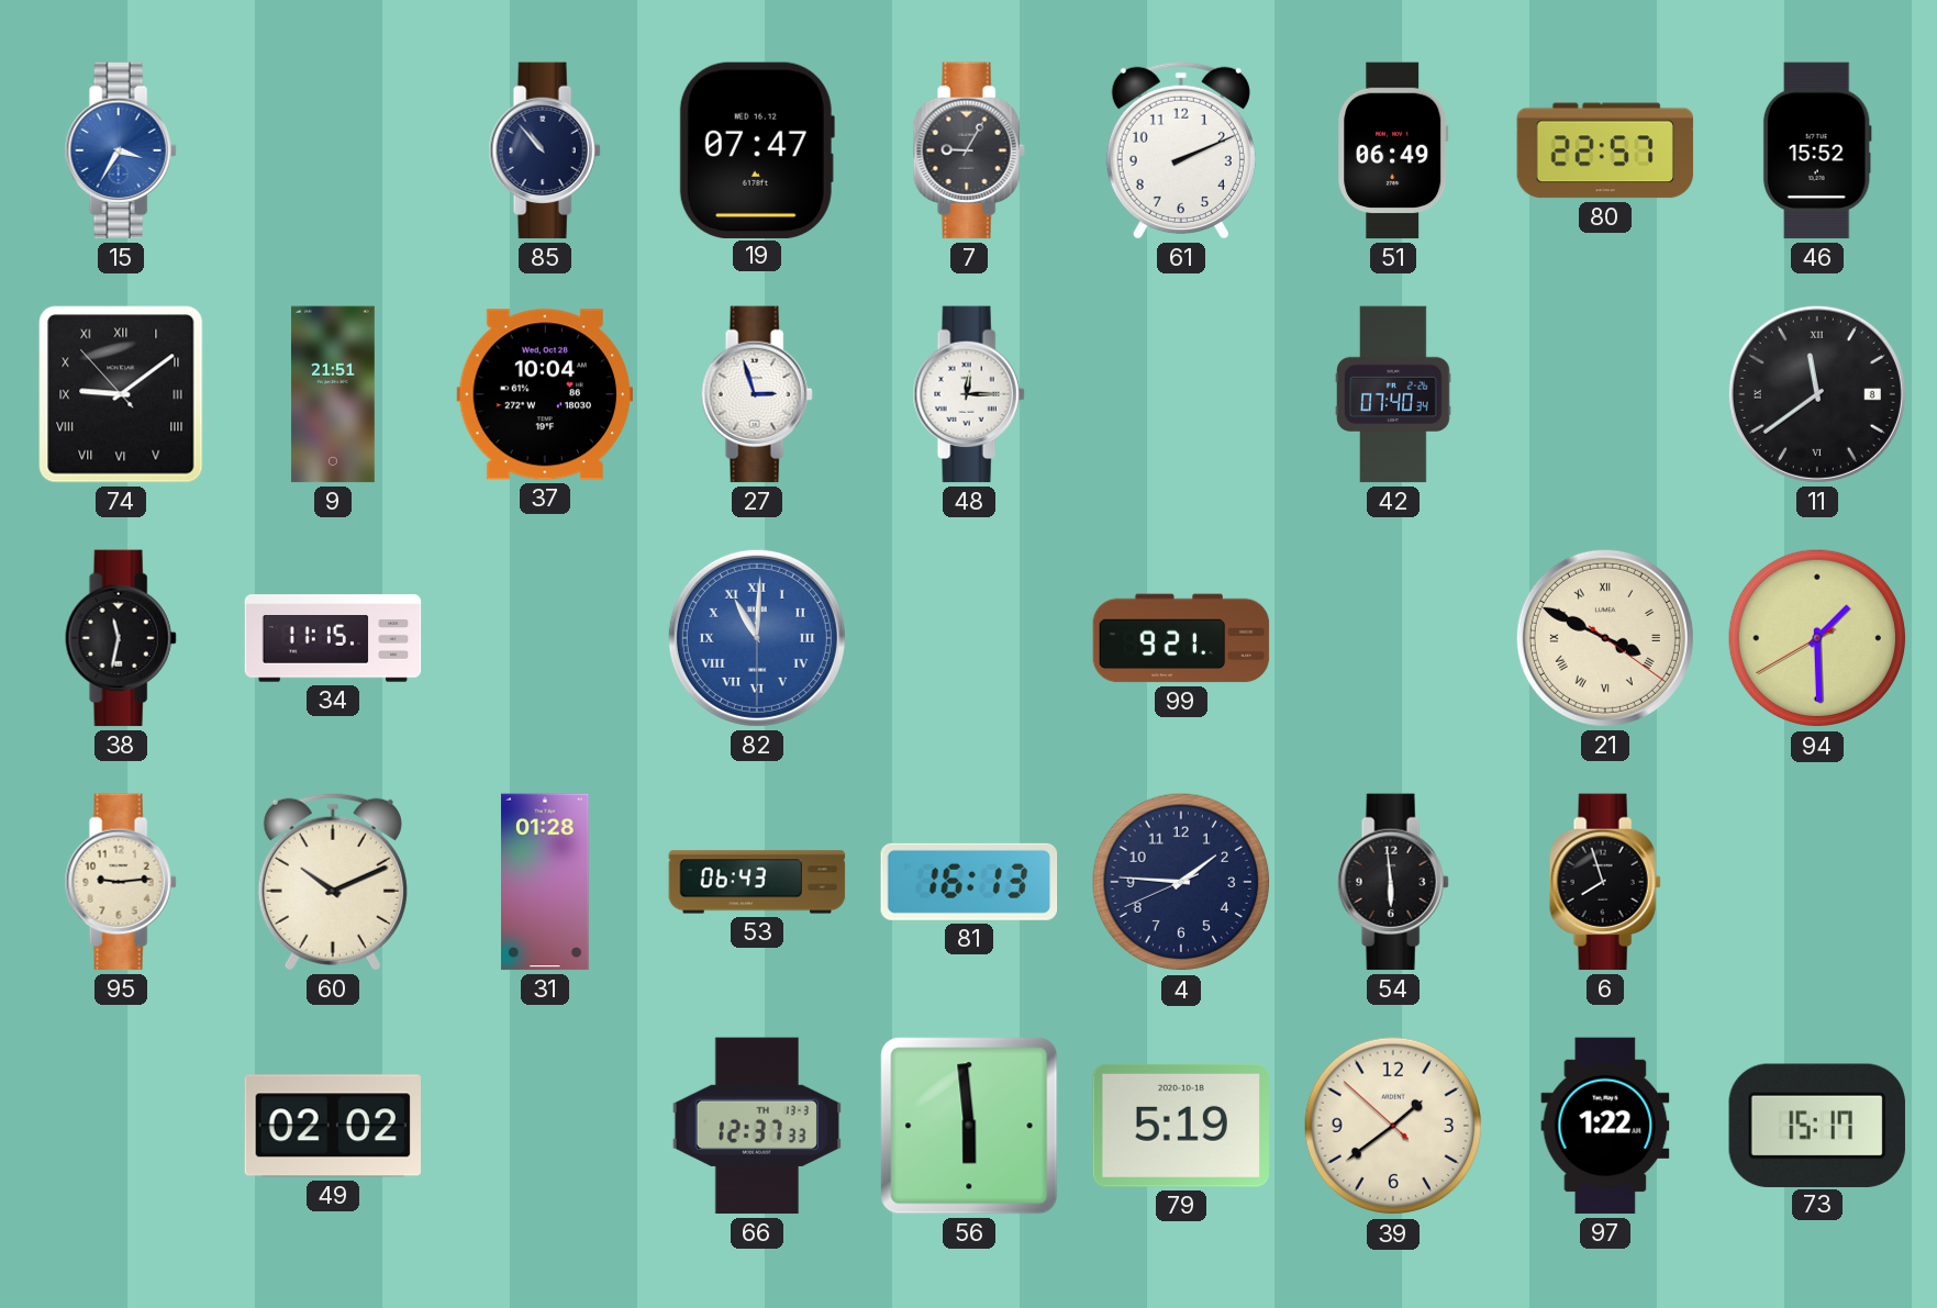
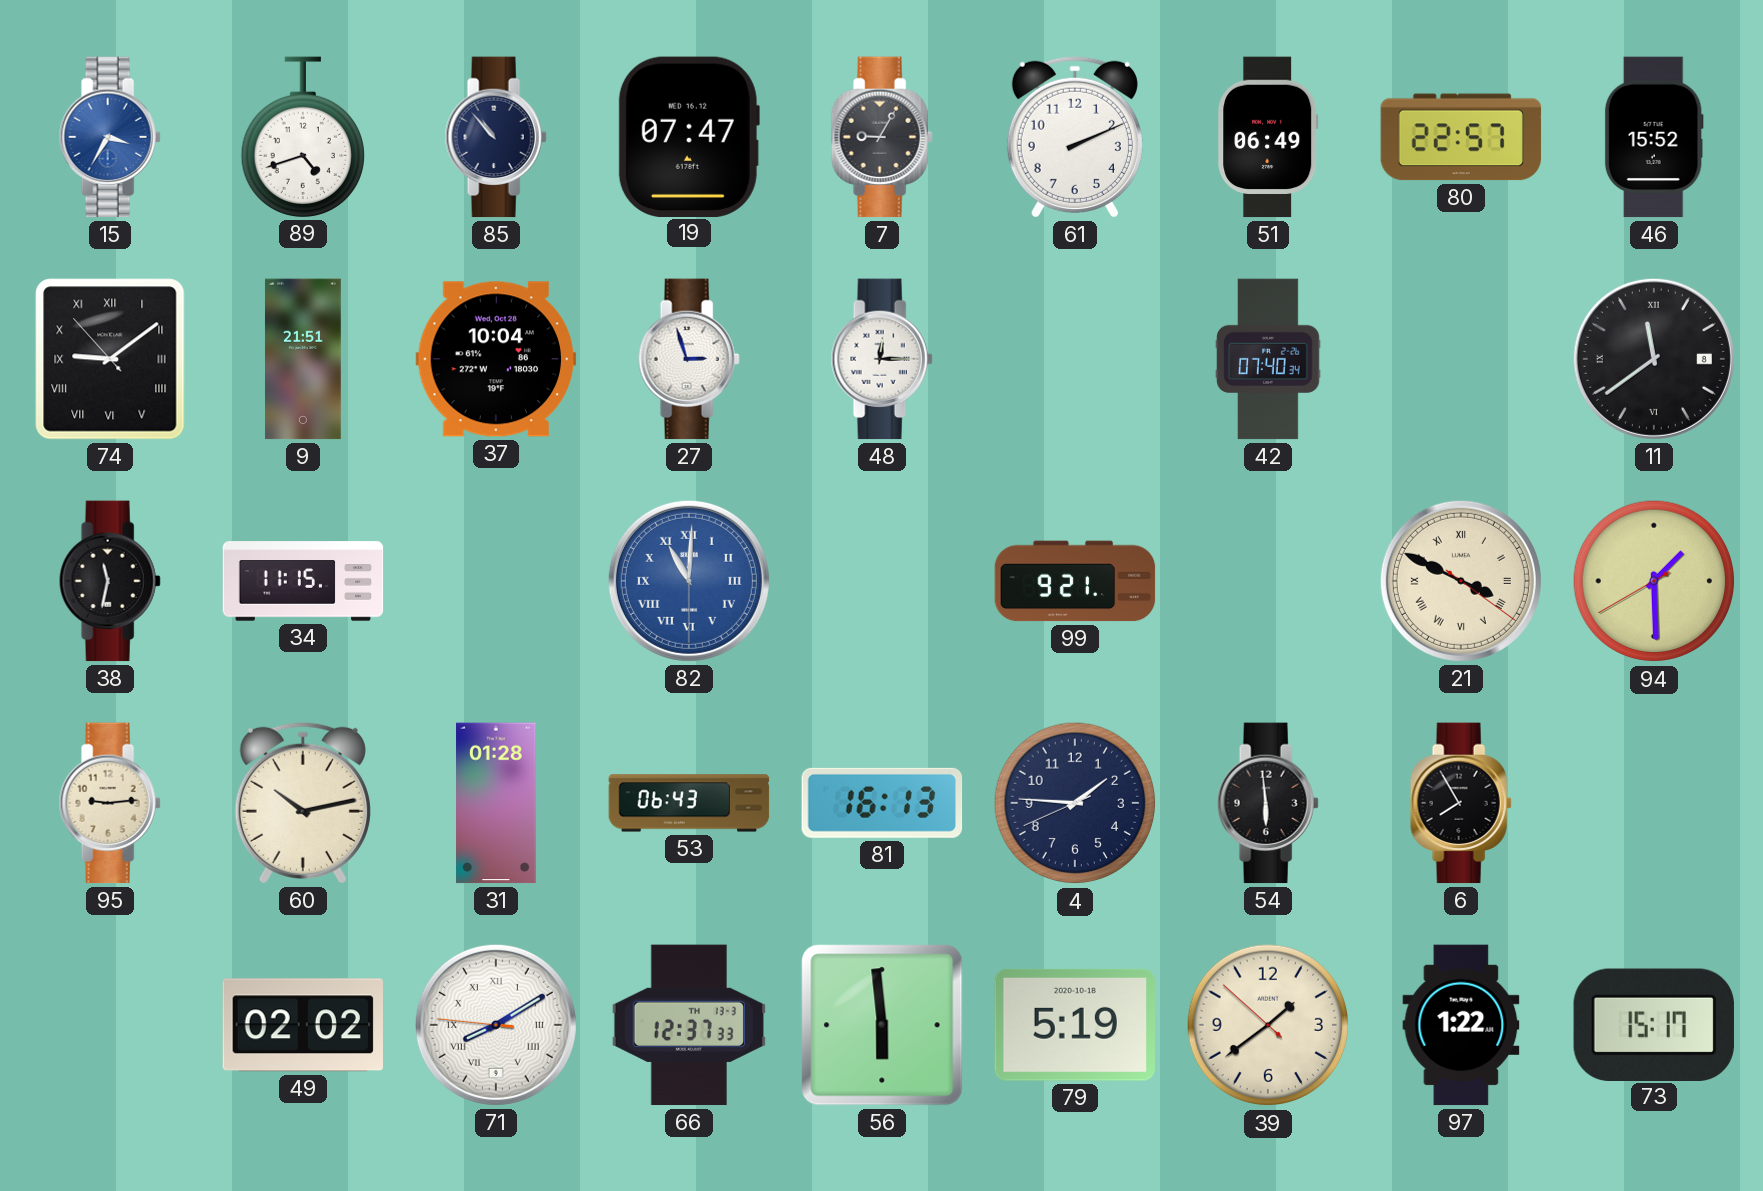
89: none -> 4:42 (303, 137)
60: 10:11 -> 10:13 (303, 803)
6: 7:57 -> 7:55 (1461, 803)
71: none -> 8:09 (496, 1025)
